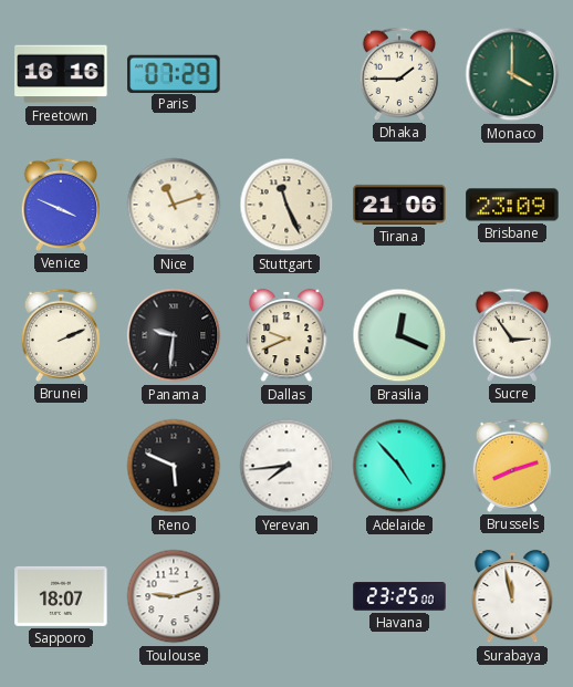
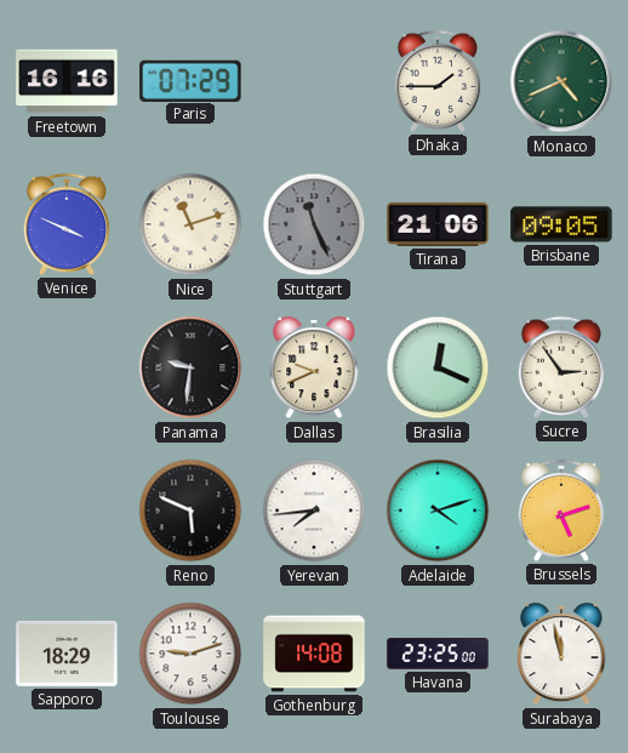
Monaco: 4:00 -> 4:41 (561, 81)
Stuttgart dial: cream -> grey (314, 224)
Brisbane: 23:09 -> 09:05 (561, 224)
Brunei: 2:11 -> none (61, 335)
Adelaide: 4:53 -> 4:12 (438, 510)
Brussels: 8:12 -> 5:12 (561, 510)
Sapporo: 18:07 -> 18:29 (67, 654)
Gothenburg: none -> 14:08 (314, 654)
